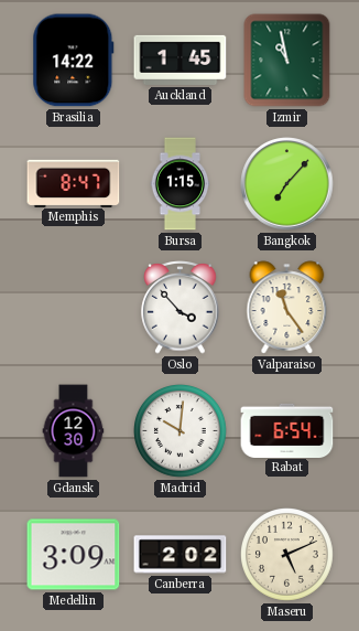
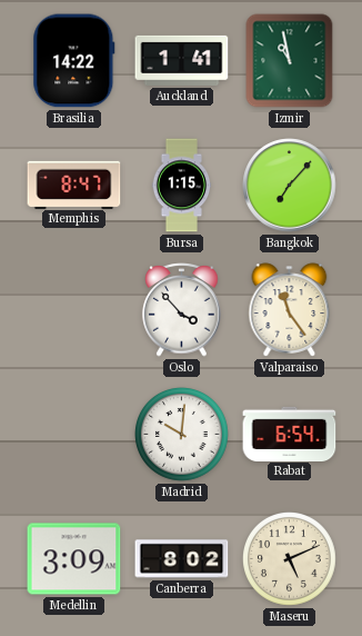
Auckland: 1:45 -> 1:41 (182, 60)
Gdansk: 12:30 -> none (74, 431)
Canberra: 2:02 -> 8:02 (182, 559)
